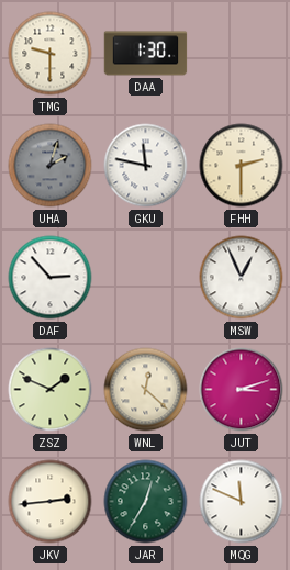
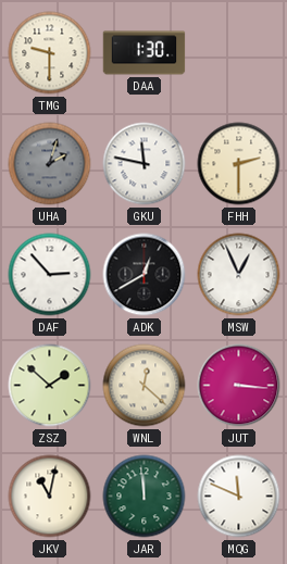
ADK: none -> 12:40 (145, 275)
ZSZ: 1:49 -> 1:52 (50, 386)
JUT: 3:12 -> 3:16 (239, 386)
JKV: 2:44 -> 11:02 (50, 497)
JAR: 12:35 -> 11:59 (145, 497)
